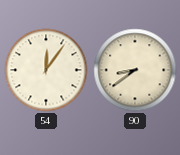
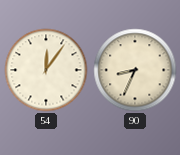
90: 8:39 -> 8:34 (135, 70)
